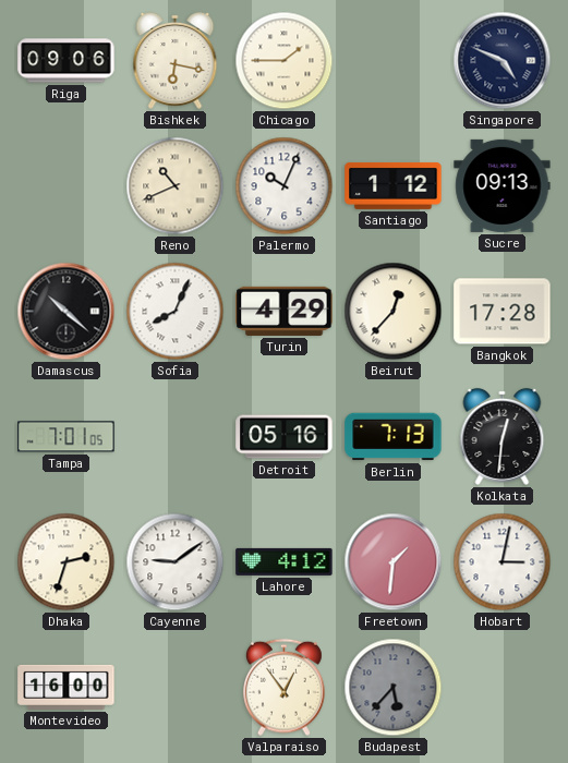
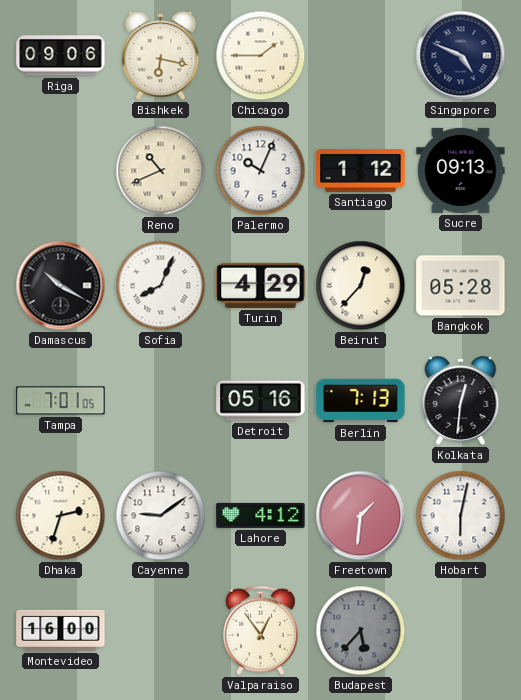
Damascus: 10:22 -> 10:20 (61, 286)
Bangkok: 17:28 -> 05:28 (461, 286)
Hobart: 3:02 -> 6:02 (461, 516)
